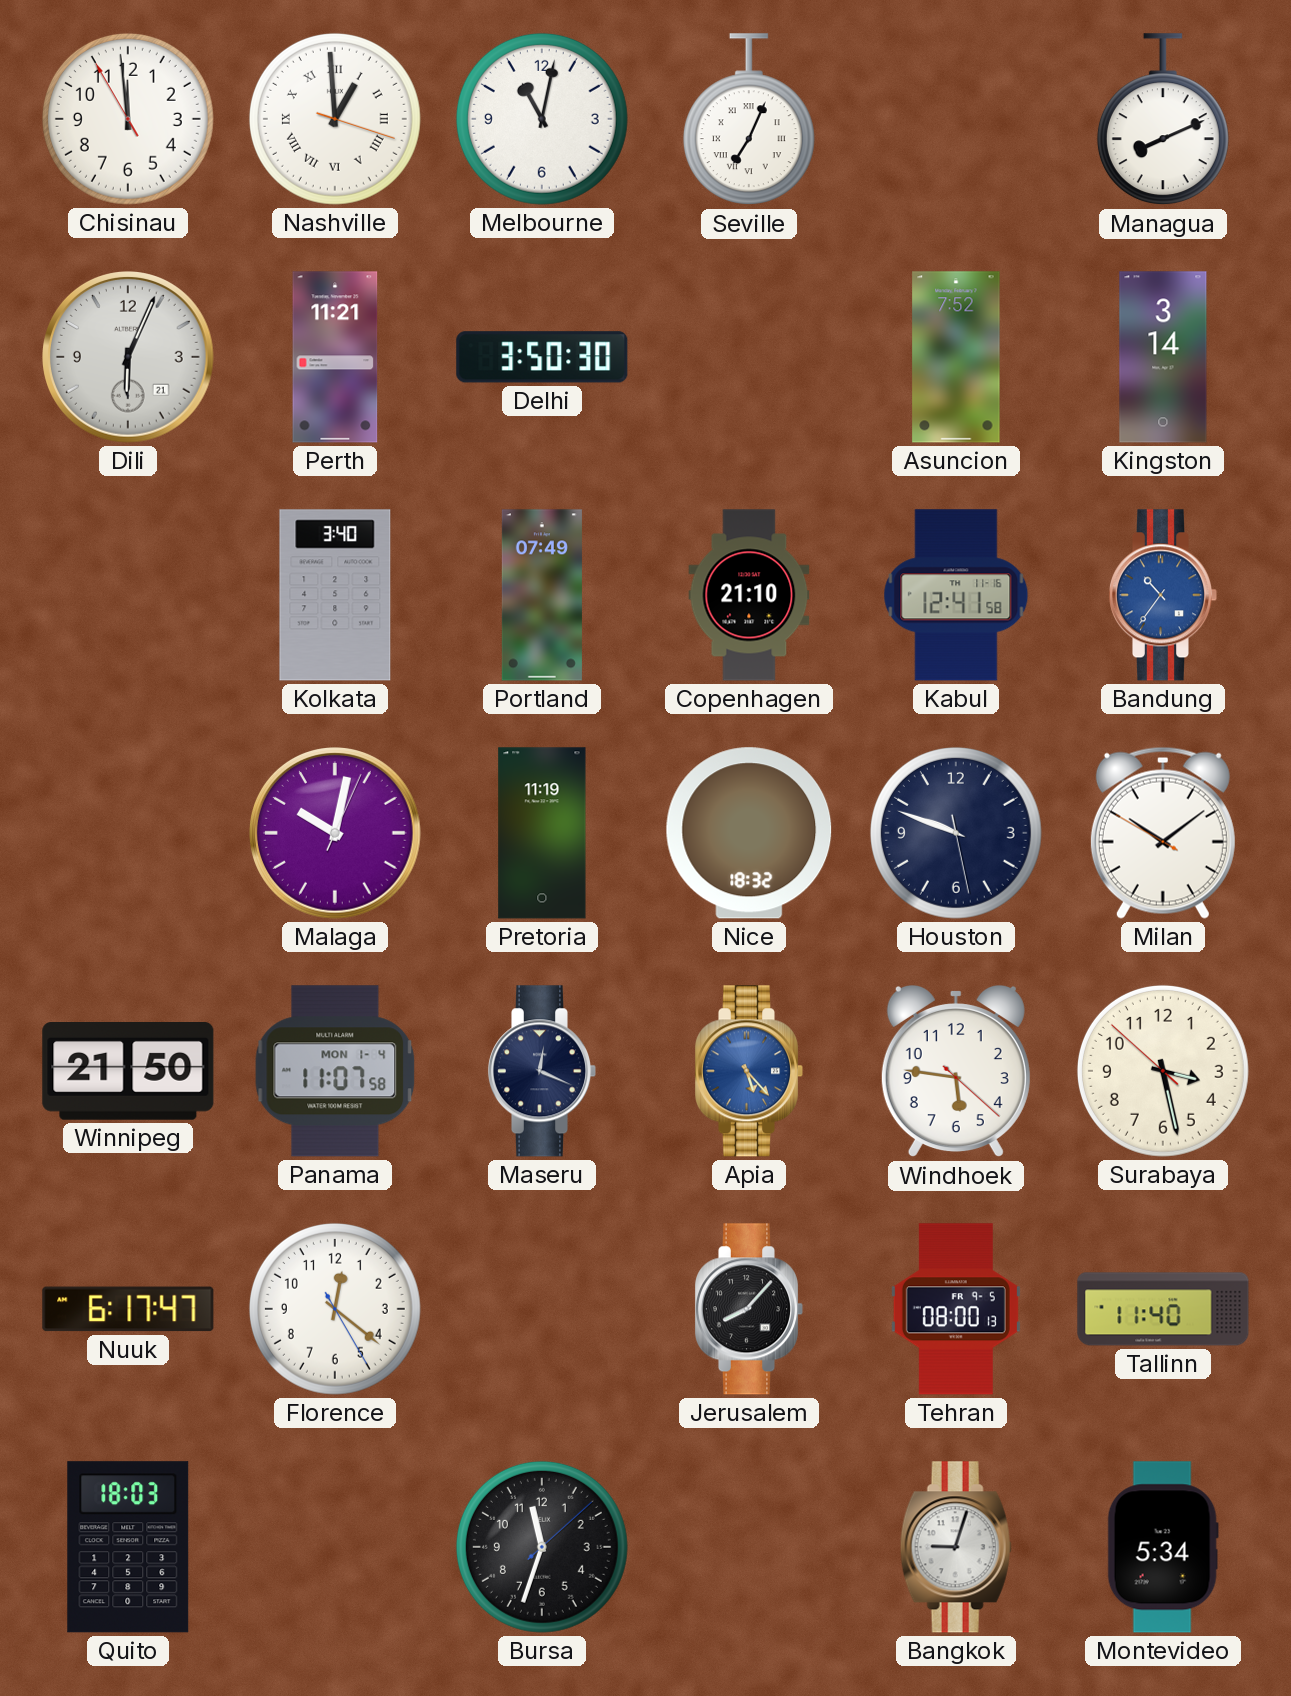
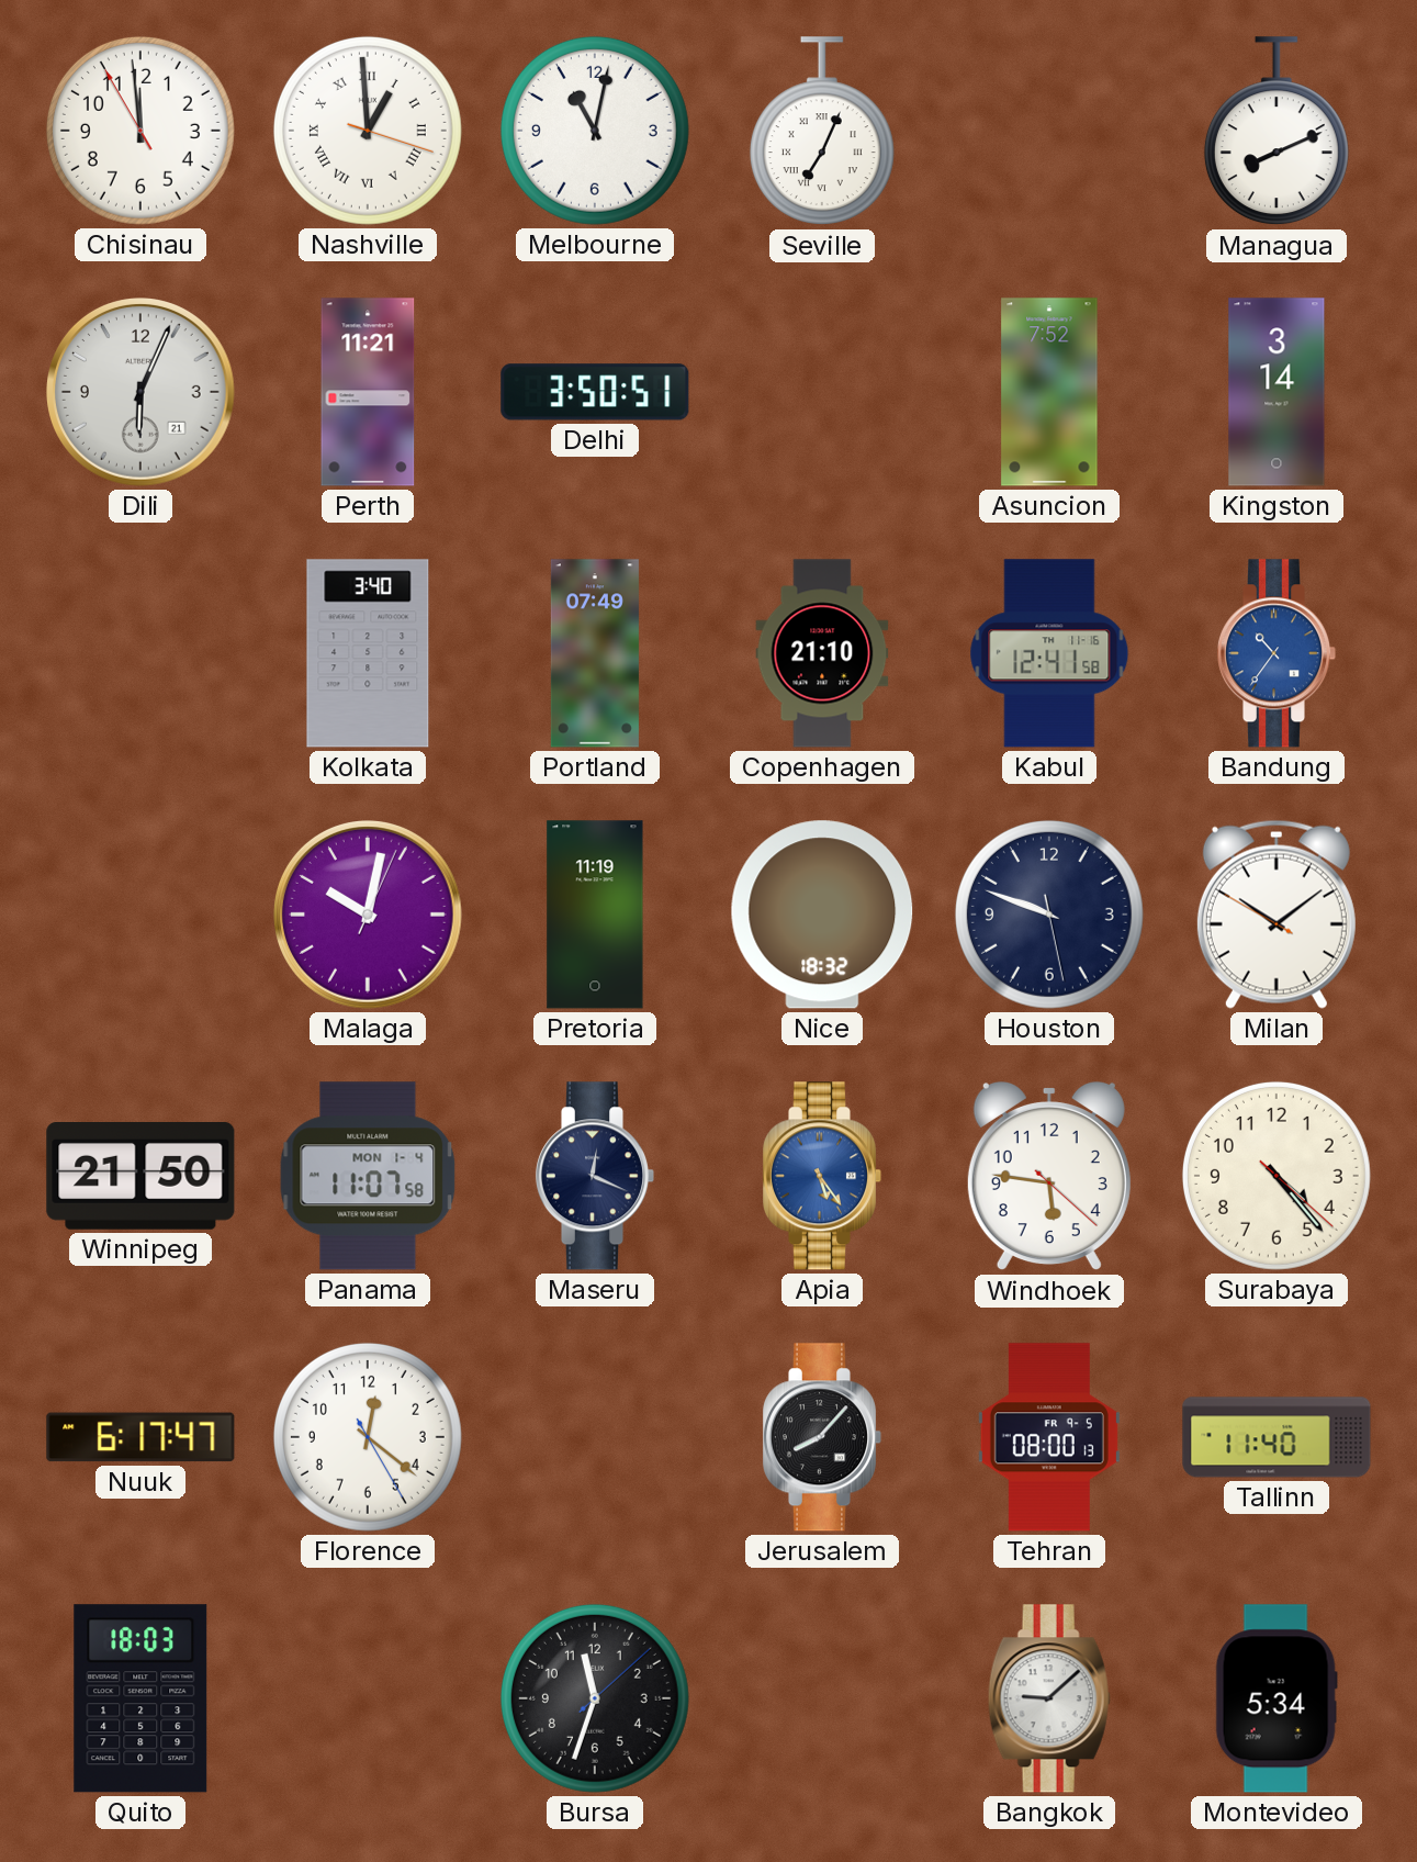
Delhi: 3:50:30 -> 3:50:51 (595, 392)
Apia: 5:23 -> 5:24 (822, 1176)
Surabaya: 3:27 -> 4:23 (1277, 1176)
Bangkok: 9:03 -> 9:08 (1049, 1698)
